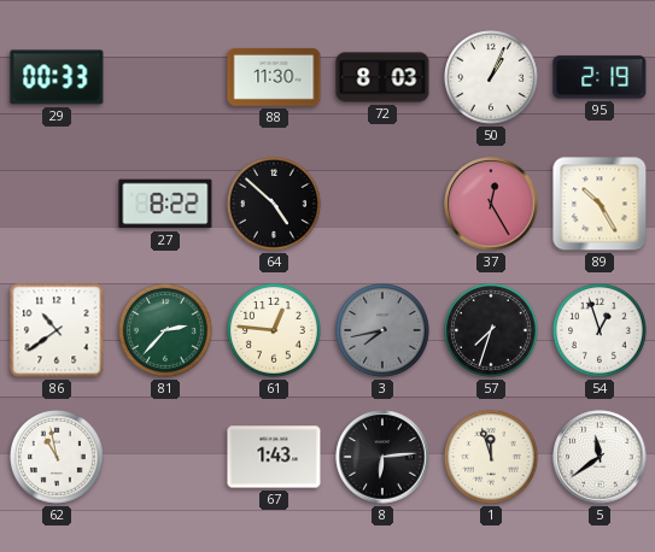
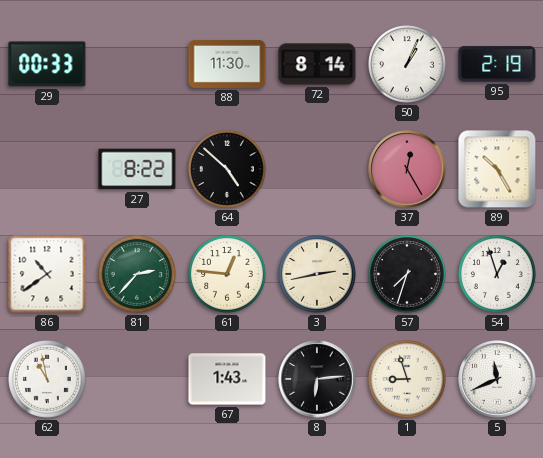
72: 8:03 -> 8:14 (317, 64)
3: 7:43 -> 2:43 (318, 275)
3 dial: grey -> cream (318, 275)
1: 11:57 -> 8:57 (408, 380)
5: 11:39 -> 11:41 (497, 379)
